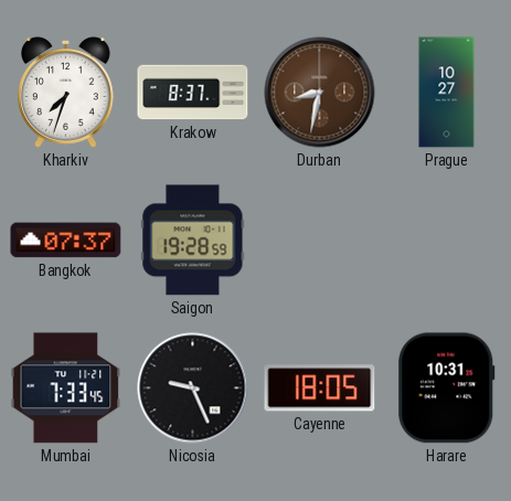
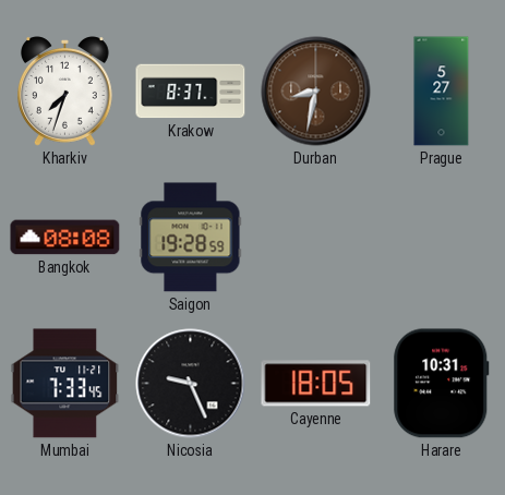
Prague: 10:27 -> 5:27 (442, 92)
Bangkok: 07:37 -> 08:08 (65, 238)
